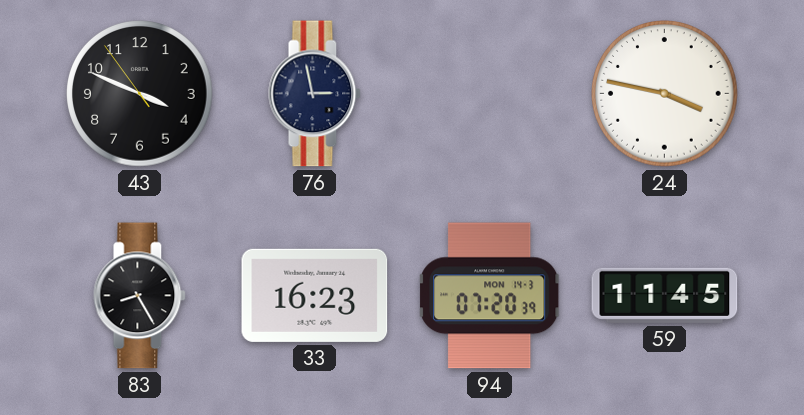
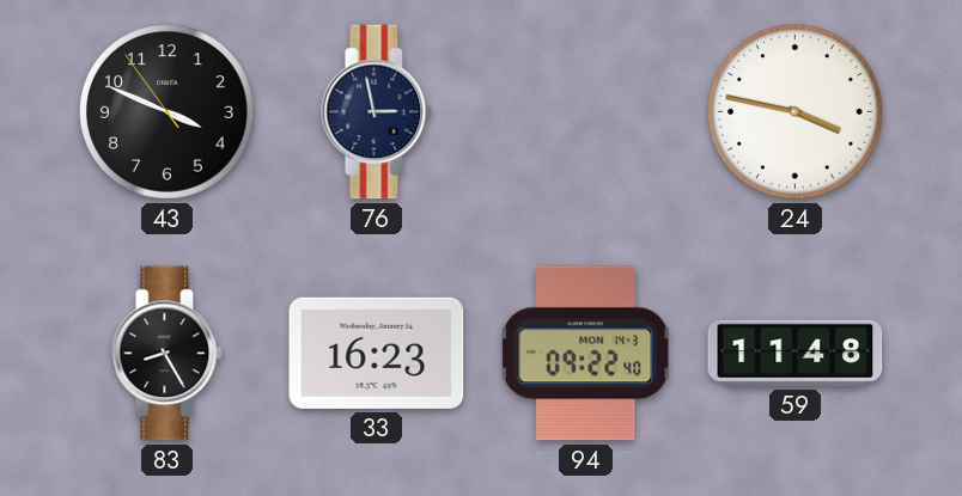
94: 07:20 -> 09:22 (586, 354)
59: 11:45 -> 11:48 (796, 353)
